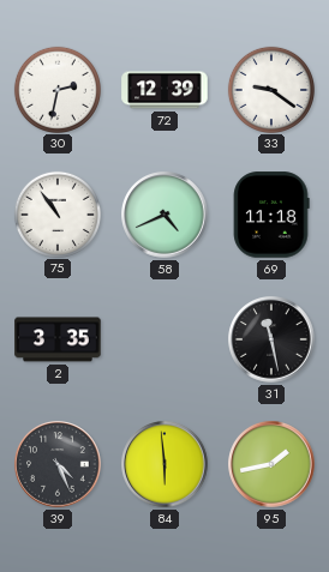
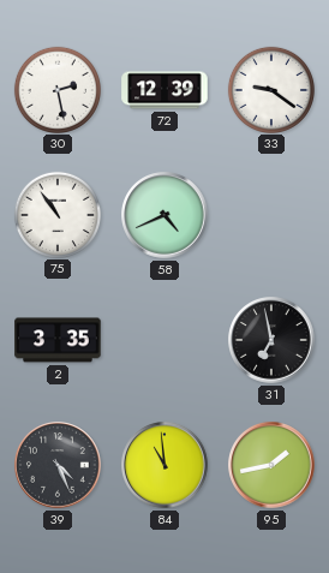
30: 2:32 -> 2:28 (56, 89)
69: 11:18 -> none (271, 215)
31: 11:28 -> 6:58 (271, 340)
84: 5:59 -> 10:59 (164, 465)
